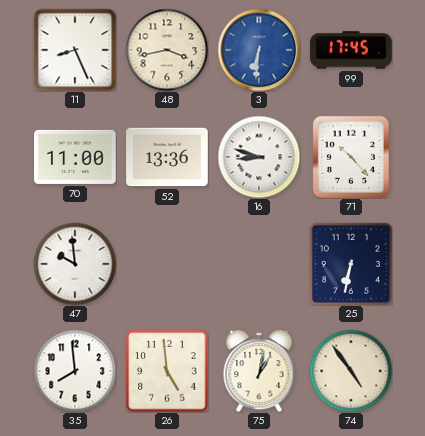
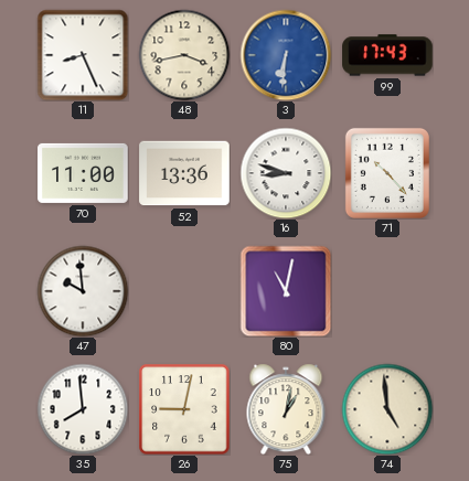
99: 17:45 -> 17:43 (387, 55)
80: none -> 11:02 (286, 291)
25: 6:32 -> none (351, 264)
26: 4:59 -> 9:02 (184, 409)
74: 4:54 -> 4:59 (387, 409)
